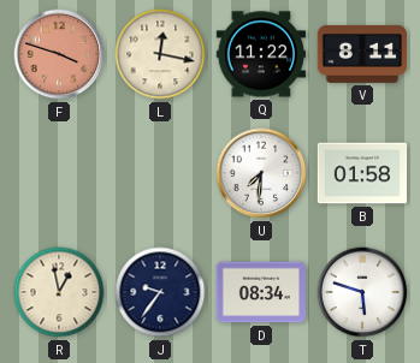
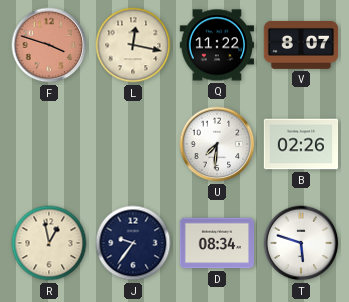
V: 8:11 -> 8:07 (301, 45)
B: 01:58 -> 02:26 (301, 144)
